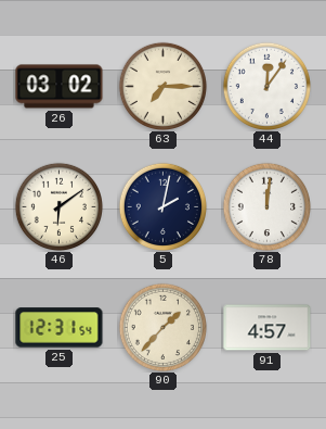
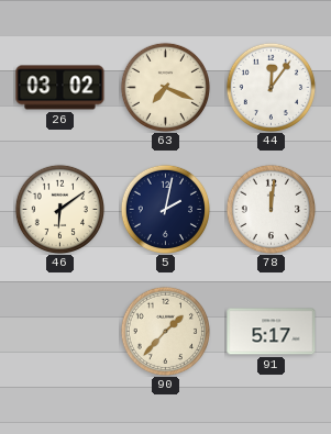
63: 7:15 -> 7:19 (165, 87)
25: 12:31 -> none (60, 328)
91: 4:57 -> 5:17 (272, 332)
